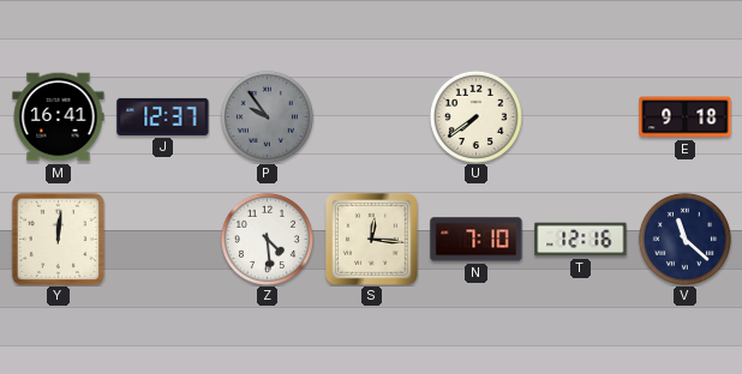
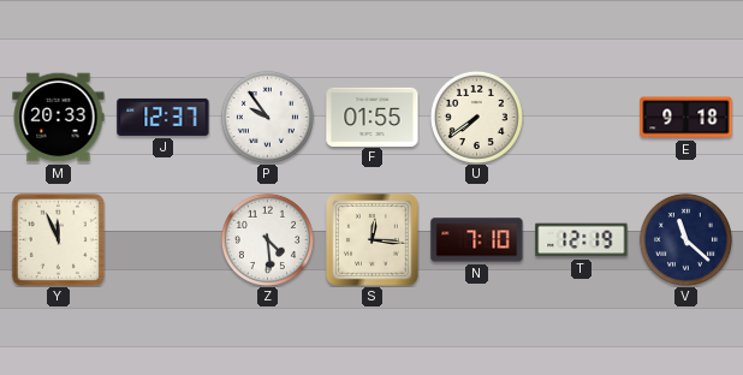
M: 16:41 -> 20:33 (59, 118)
P dial: grey -> white (267, 117)
F: none -> 01:55 (373, 117)
Y: 12:01 -> 11:56 (58, 239)
T: 12:16 -> 12:19 (582, 240)
